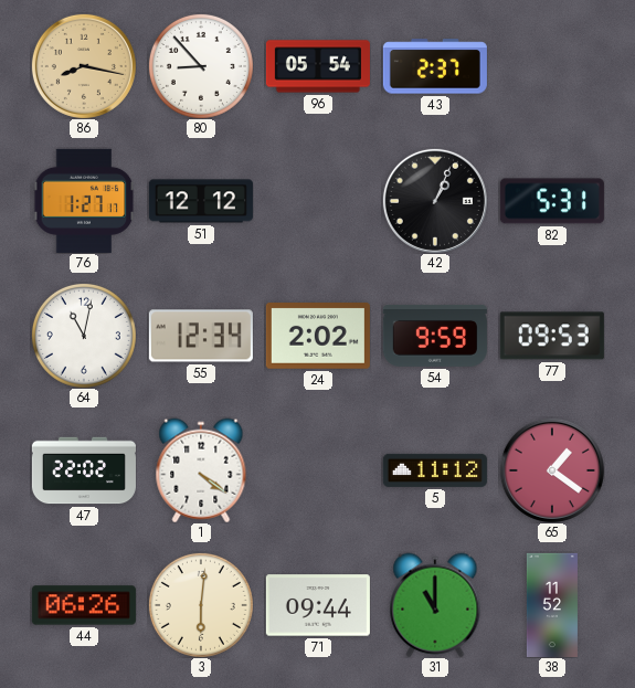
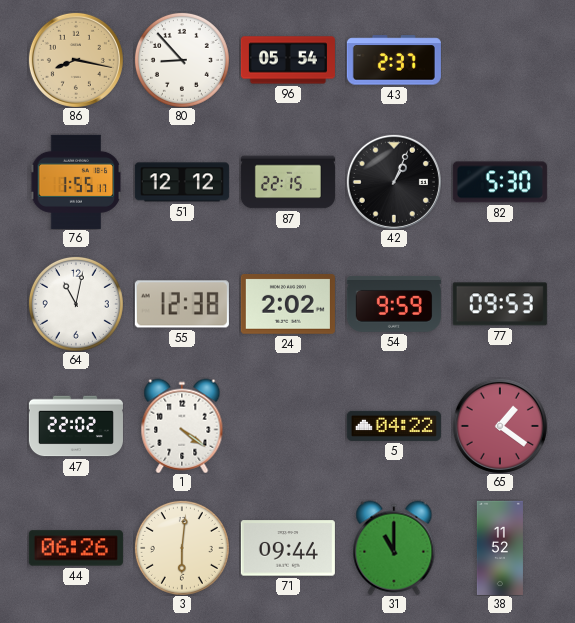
76: 1:27 -> 1:55 (76, 182)
87: none -> 22:15 (288, 182)
82: 5:31 -> 5:30 (500, 182)
55: 12:34 -> 12:38 (182, 304)
5: 11:12 -> 04:22 (394, 426)
